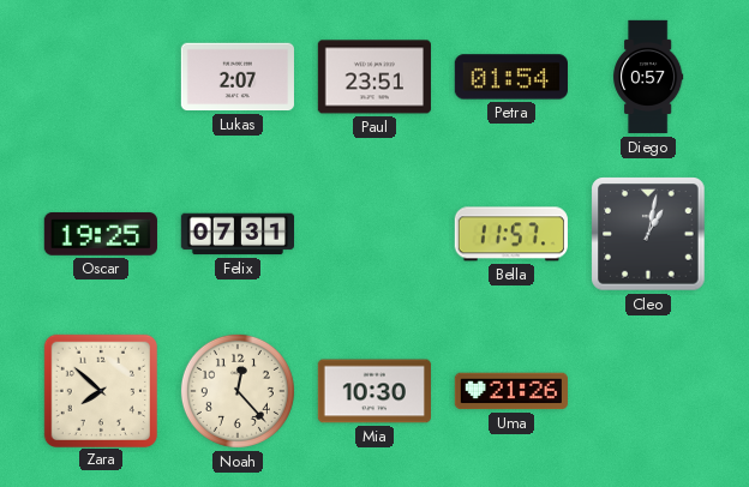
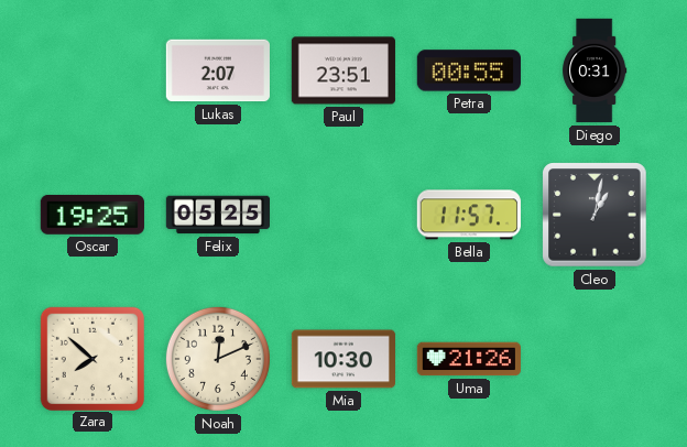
Petra: 01:54 -> 00:55 (469, 70)
Diego: 0:57 -> 0:31 (595, 70)
Felix: 07:31 -> 05:25 (217, 215)
Noah: 12:23 -> 12:11 (218, 359)
